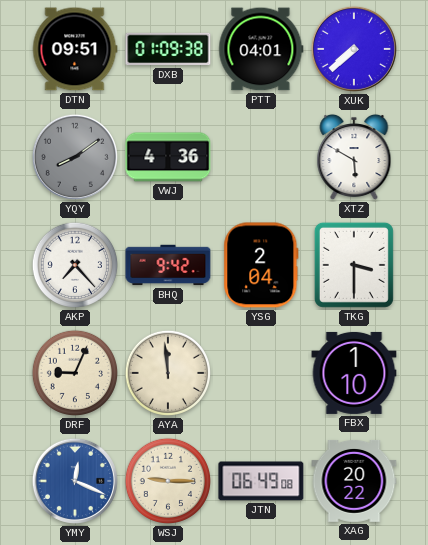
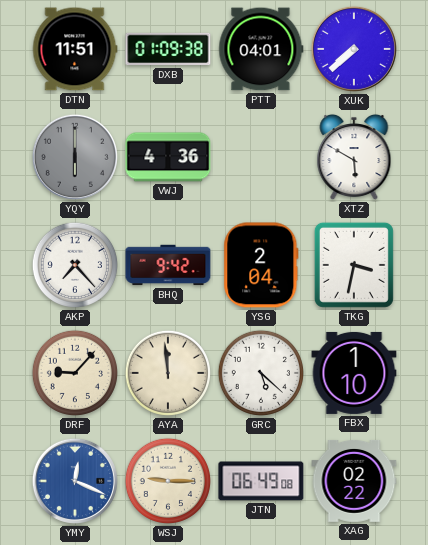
DTN: 09:51 -> 11:51 (75, 49)
YQY: 8:09 -> 6:00 (75, 157)
TKG: 3:30 -> 3:32 (354, 265)
DRF: 9:04 -> 9:07 (75, 373)
GRC: none -> 5:22 (261, 373)
XAG: 20:22 -> 02:22 (354, 481)
